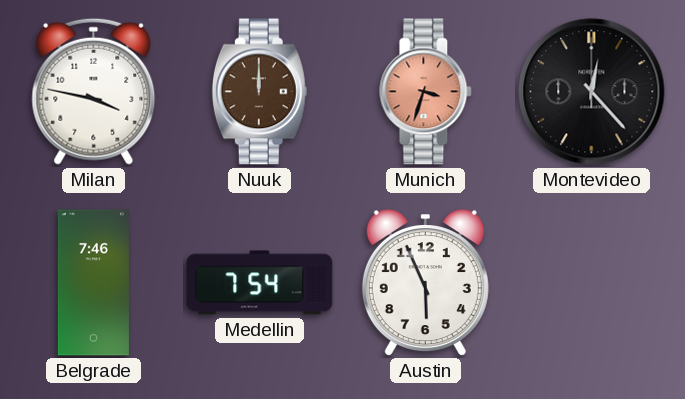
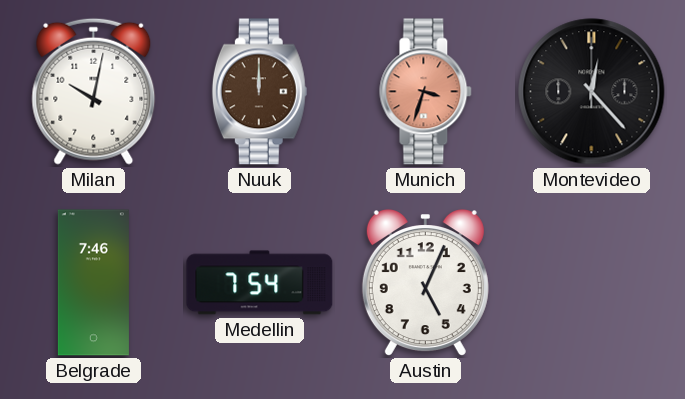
Milan: 3:47 -> 10:02 (94, 91)
Austin: 5:56 -> 5:04 (425, 283)
